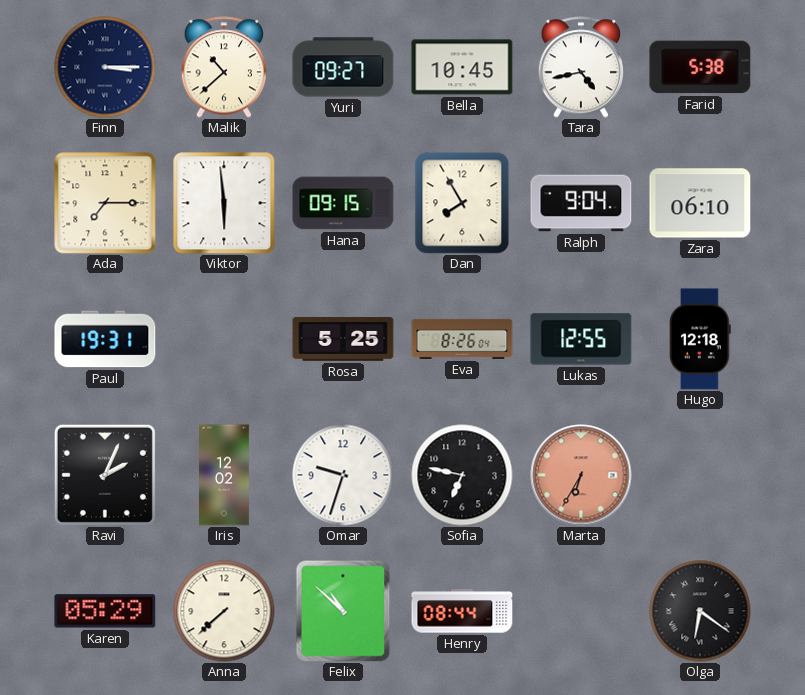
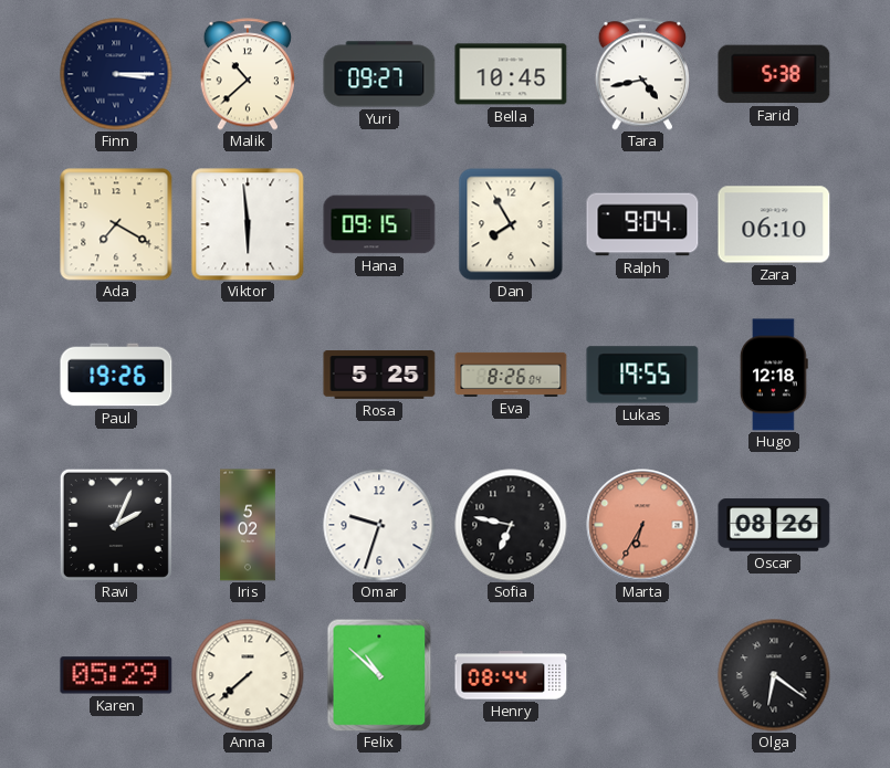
Ada: 7:15 -> 7:20 (116, 224)
Paul: 19:31 -> 19:26 (116, 375)
Lukas: 12:55 -> 19:55 (642, 375)
Iris: 12:02 -> 5:02 (249, 525)
Oscar: none -> 08:26 (774, 525)
